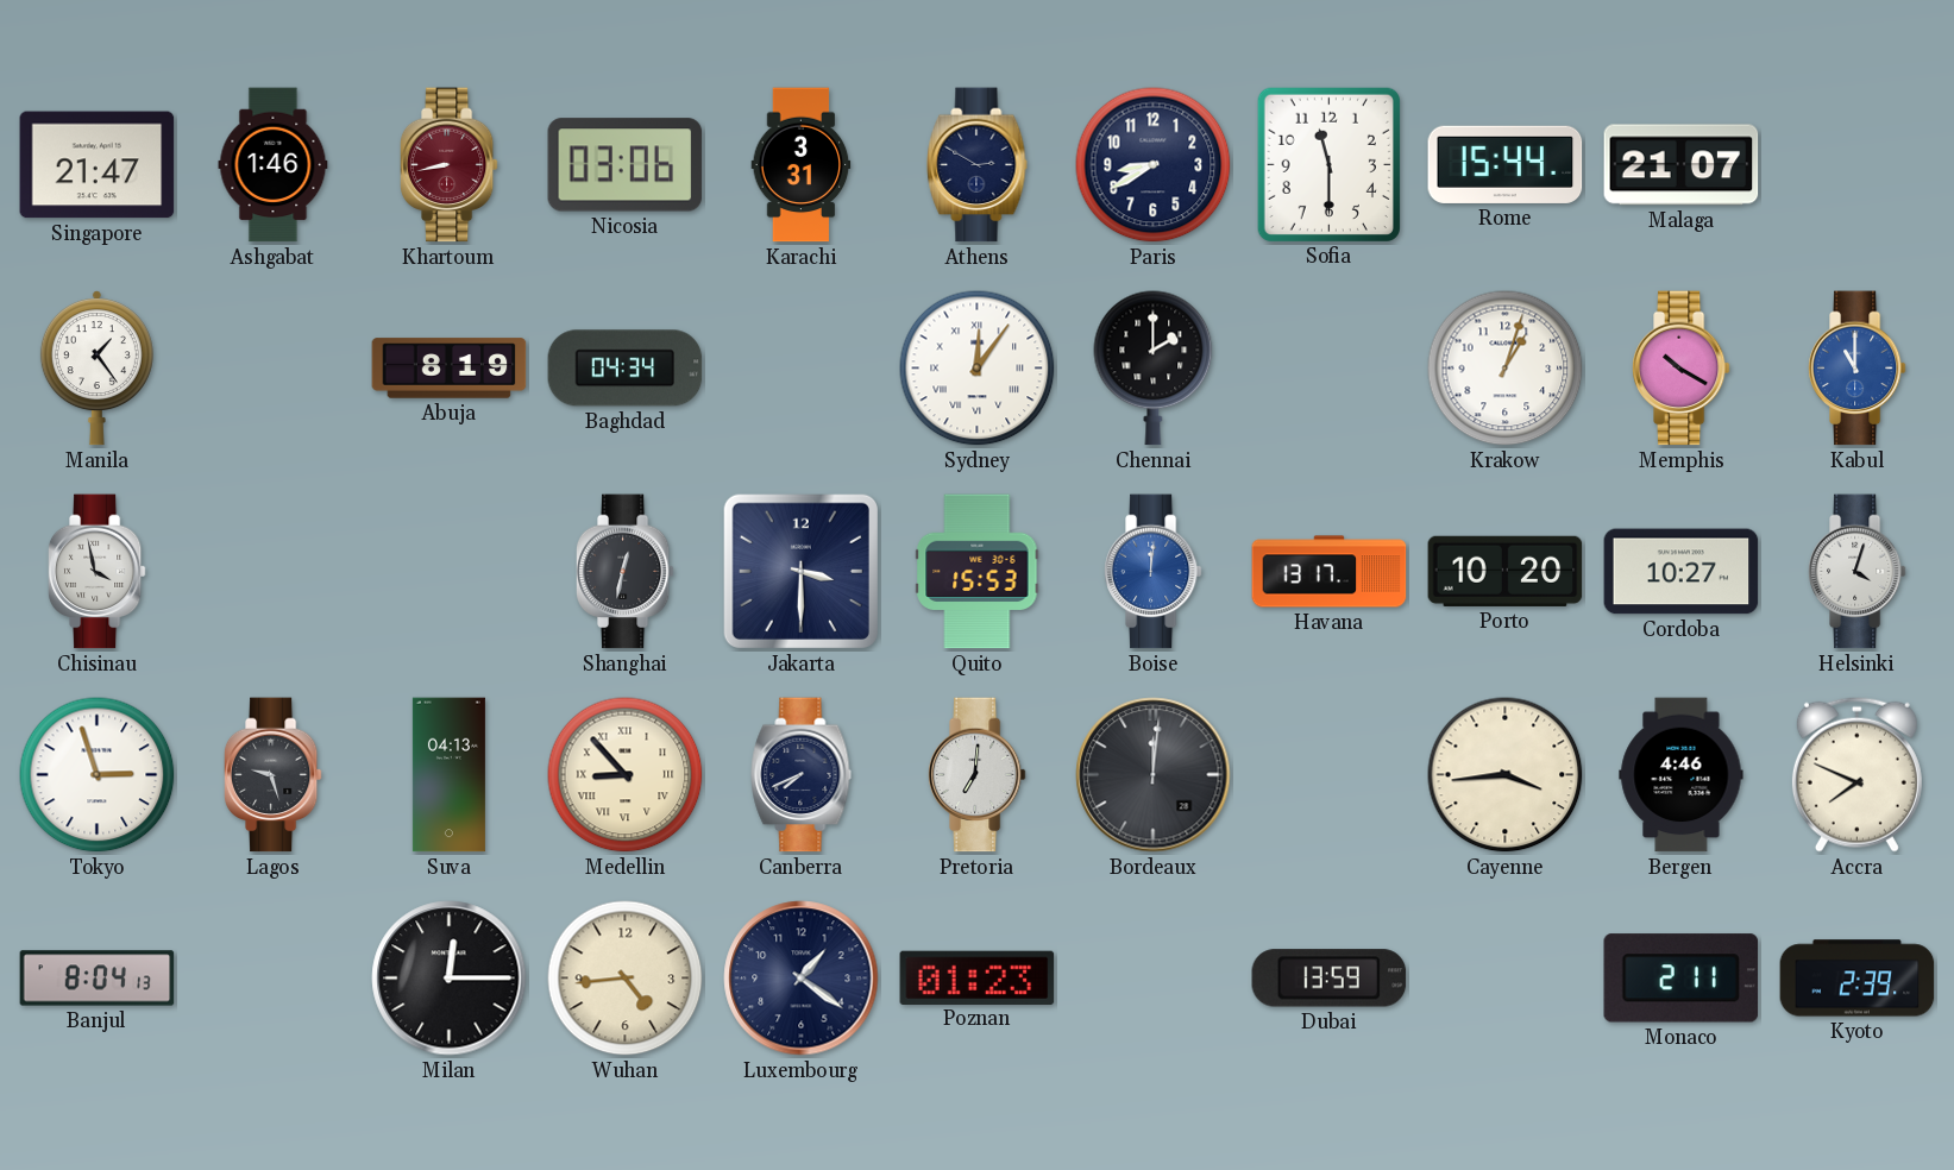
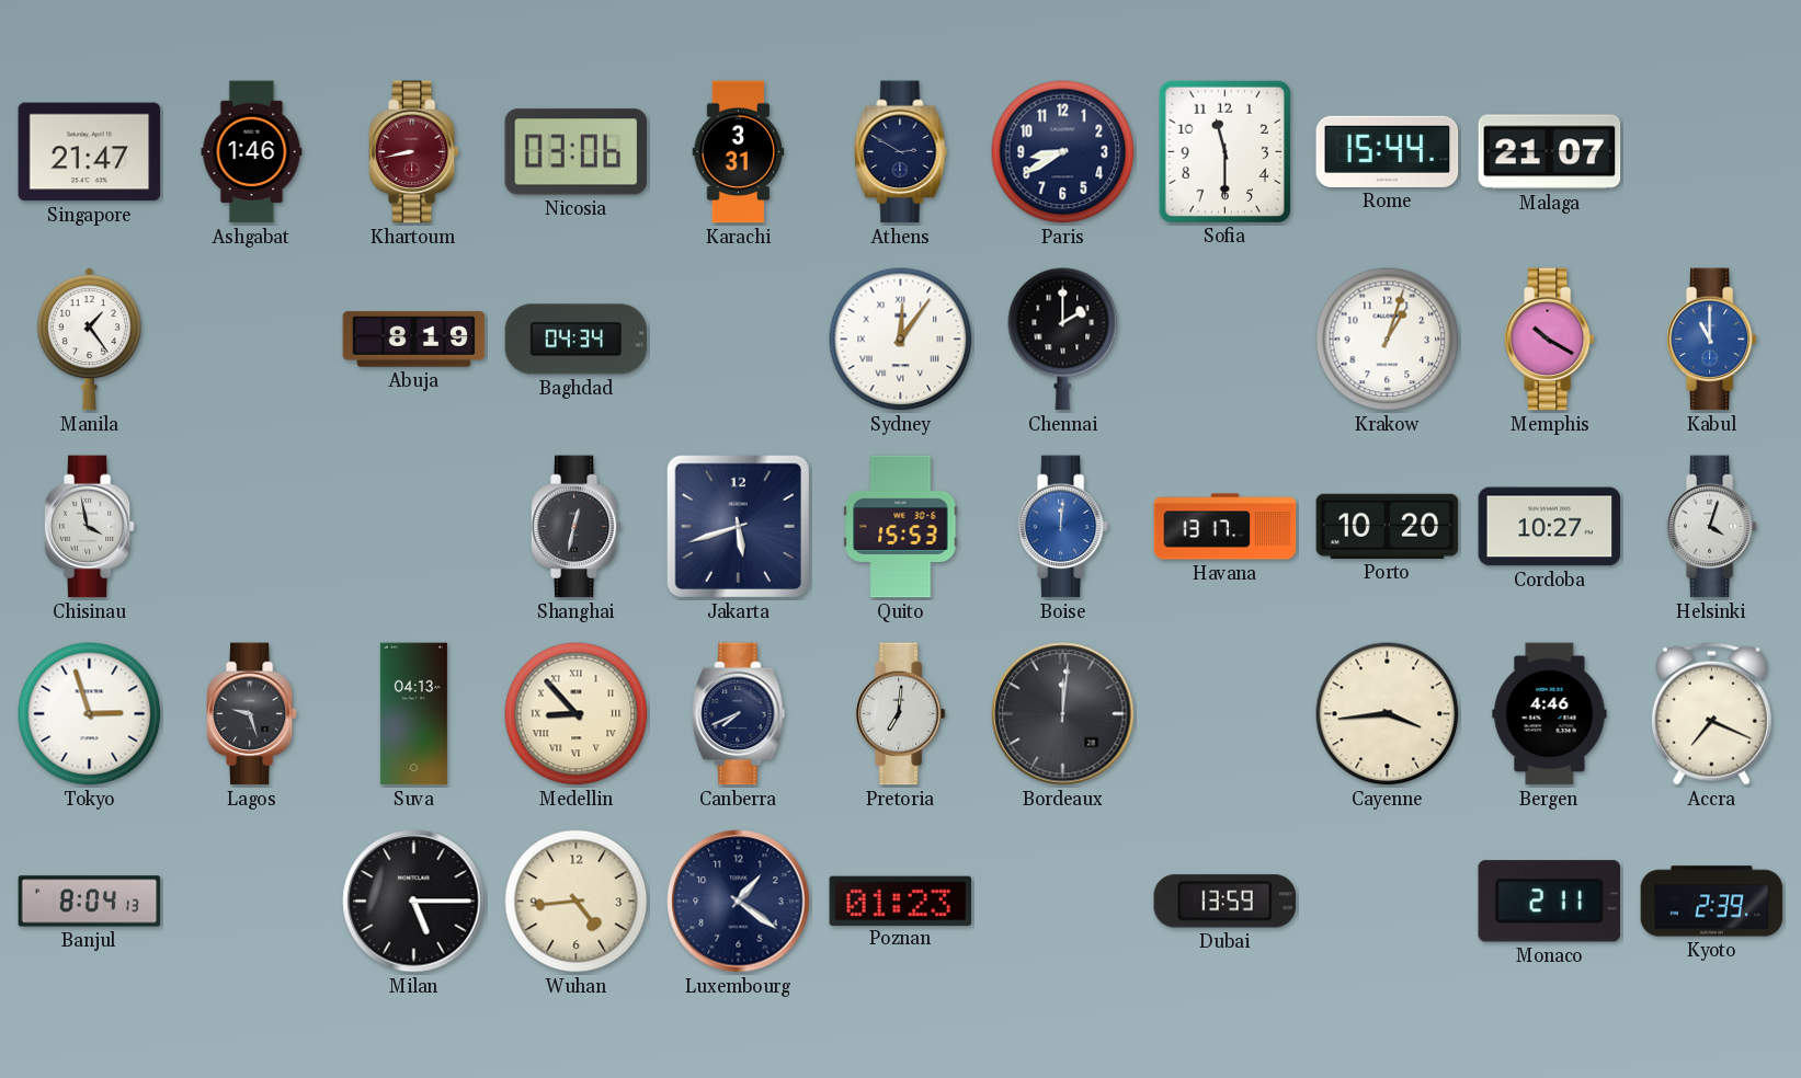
Jakarta: 3:30 -> 5:42 (738, 526)
Accra: 7:49 -> 7:19 (1711, 713)
Milan: 12:15 -> 5:15 (414, 902)
